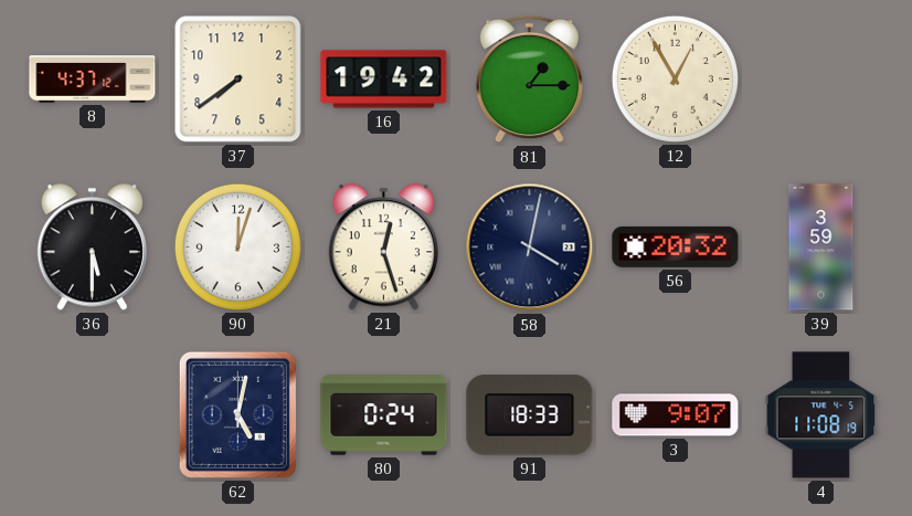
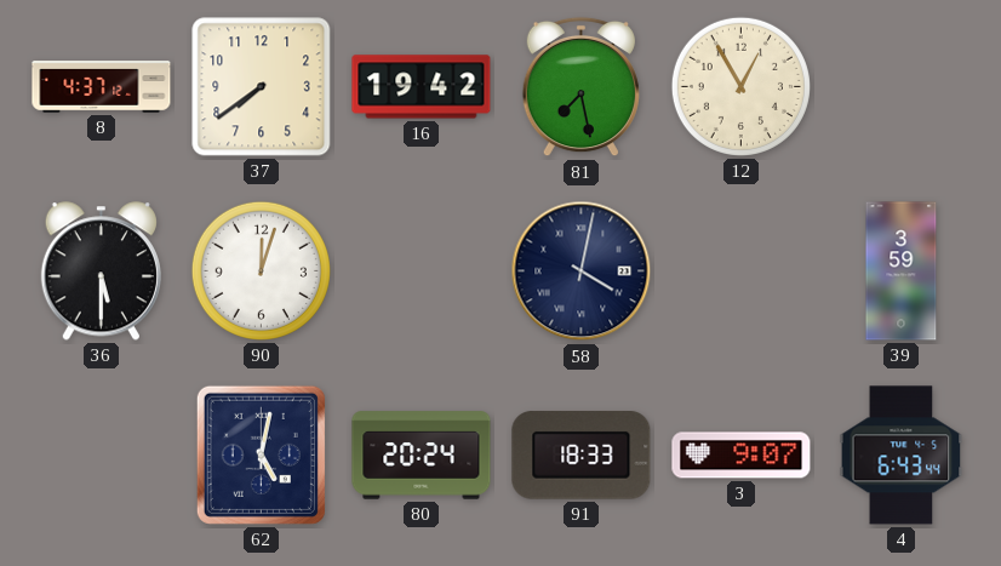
81: 1:15 -> 7:28 (580, 87)
21: 12:27 -> none (383, 248)
56: 20:32 -> none (676, 246)
80: 0:24 -> 20:24 (422, 456)
4: 11:08 -> 6:43 (902, 456)
